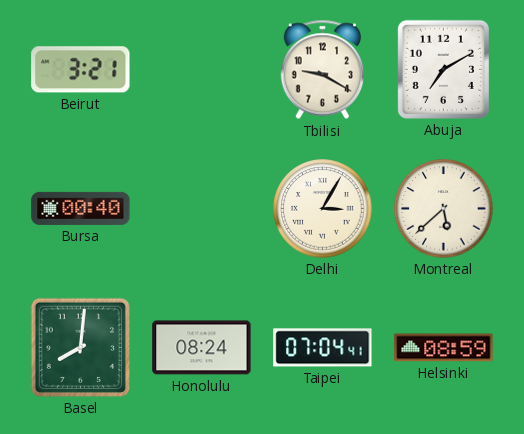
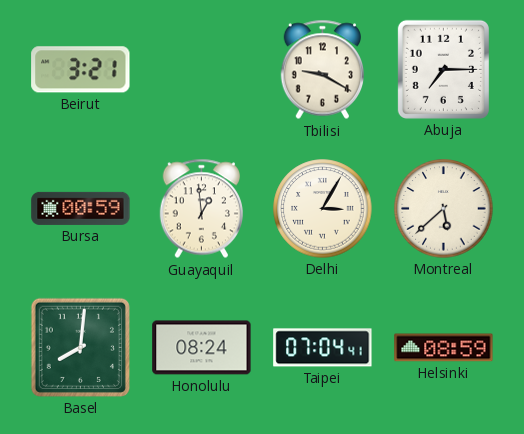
Abuja: 7:10 -> 7:15 (443, 69)
Bursa: 00:40 -> 00:59 (81, 208)
Guayaquil: none -> 12:59 (201, 209)
